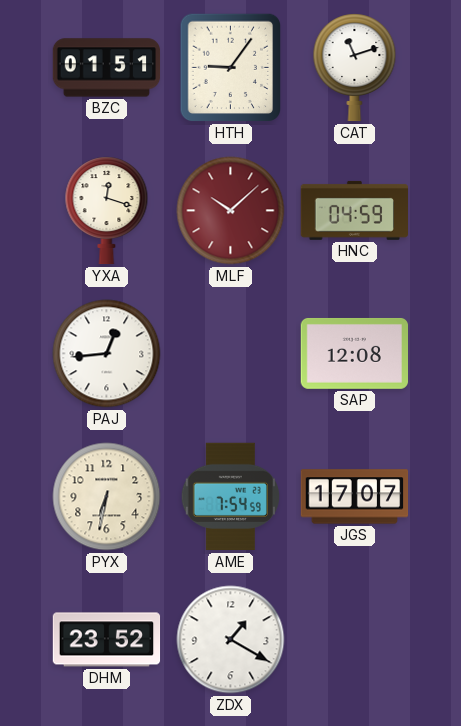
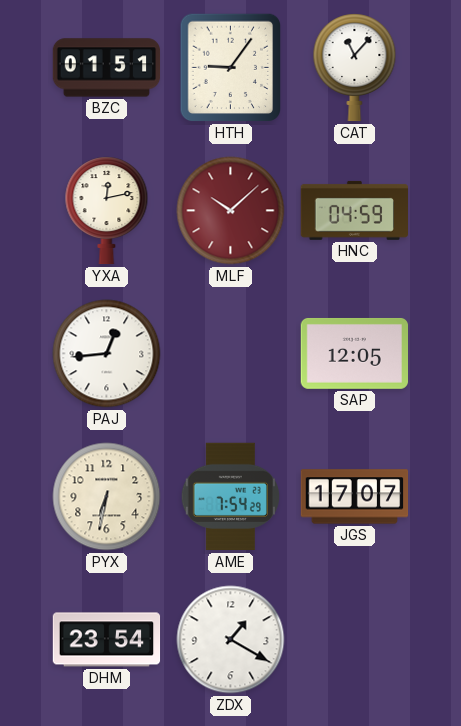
CAT: 11:12 -> 11:07 (355, 68)
YXA: 12:18 -> 12:13 (107, 211)
SAP: 12:08 -> 12:05 (355, 353)
AME: 7:54:59 -> 7:54:29 (230, 497)
DHM: 23:52 -> 23:54 (107, 640)
